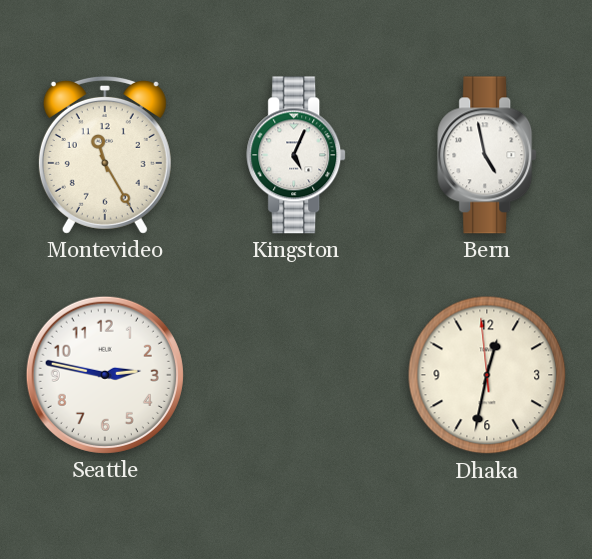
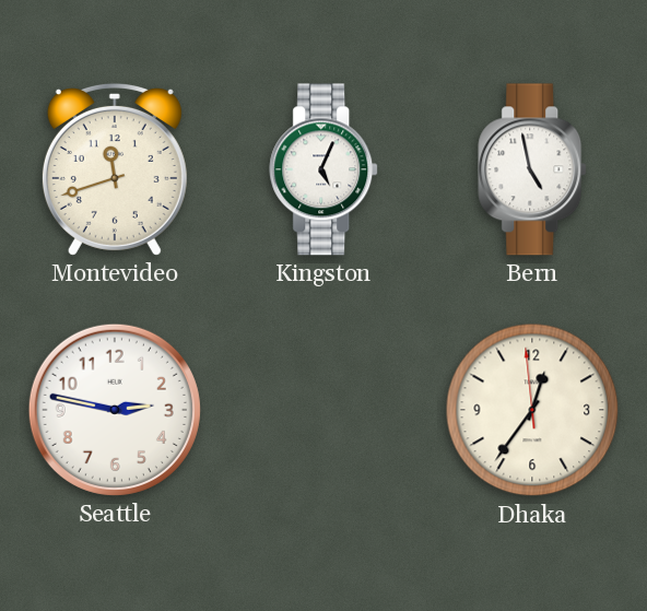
Montevideo: 11:25 -> 11:42 (115, 169)
Dhaka: 12:31 -> 12:35 (532, 410)
